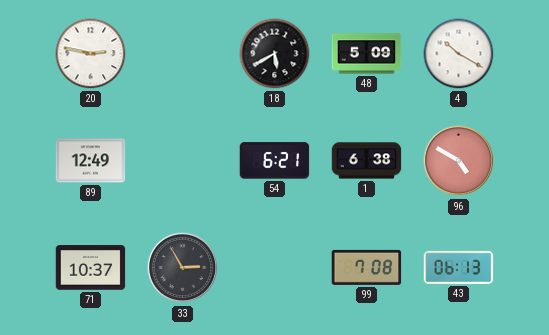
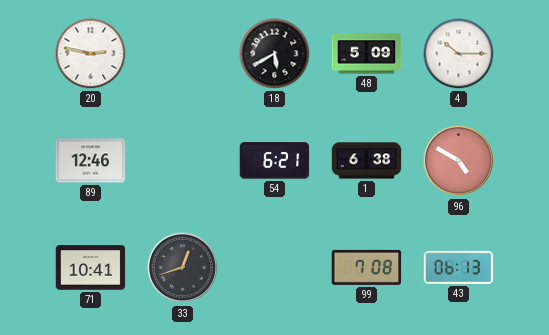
4: 10:20 -> 10:15 (459, 54)
89: 12:49 -> 12:46 (91, 161)
71: 10:37 -> 10:41 (91, 268)
33: 2:55 -> 12:42 (183, 268)
